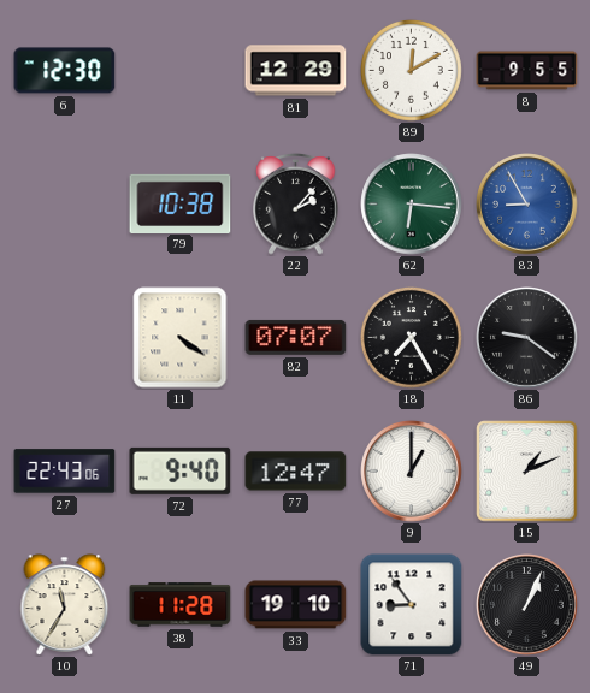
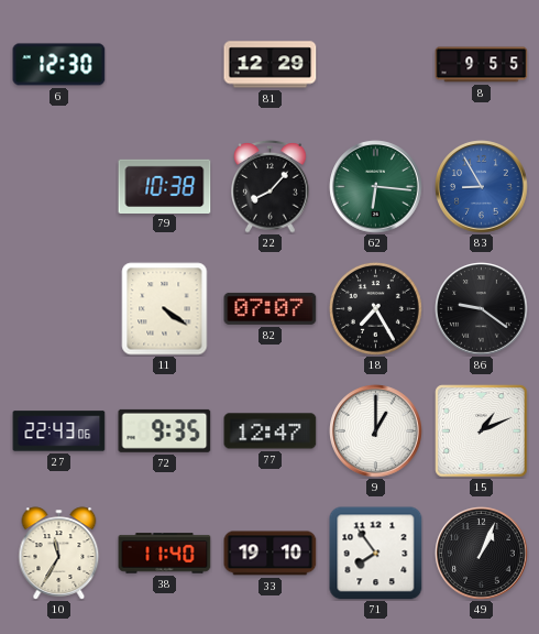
89: 12:10 -> none (411, 70)
22: 2:07 -> 8:07 (271, 187)
72: 9:40 -> 9:35 (165, 430)
38: 11:28 -> 11:40 (165, 554)
71: 8:54 -> 7:54 (376, 554)
